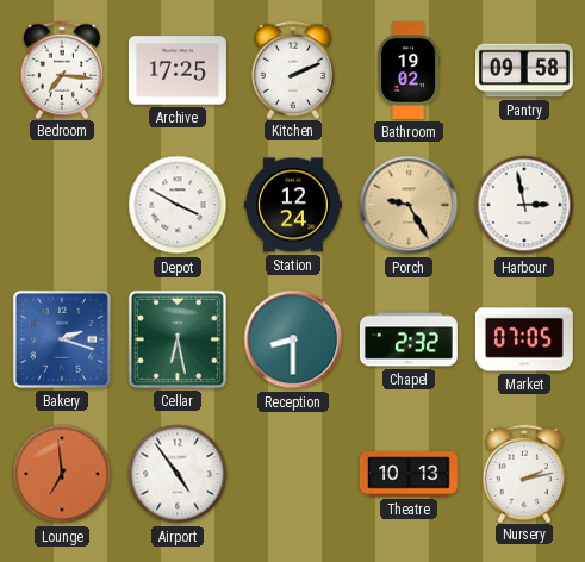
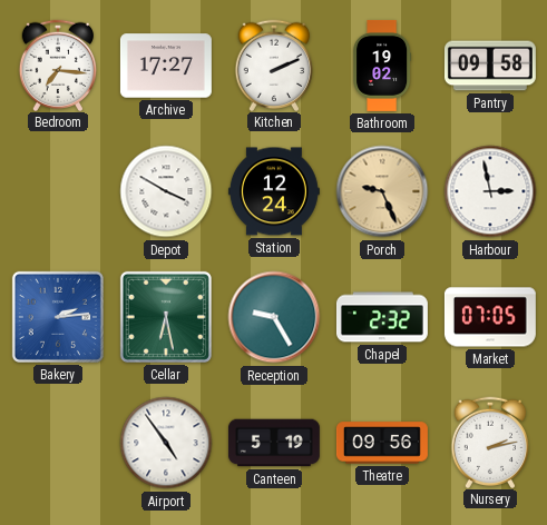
Archive: 17:25 -> 17:27 (166, 66)
Porch: 9:25 -> 9:26 (382, 191)
Bakery: 2:18 -> 2:14 (58, 317)
Reception: 8:30 -> 9:25 (274, 317)
Lounge: 6:59 -> none (62, 474)
Canteen: none -> 5:19 (274, 443)
Theatre: 10:13 -> 09:56 (382, 443)
